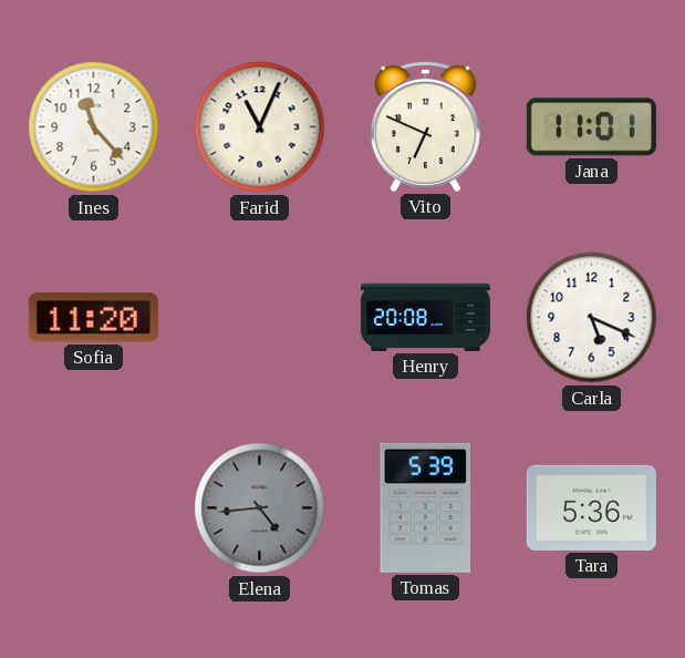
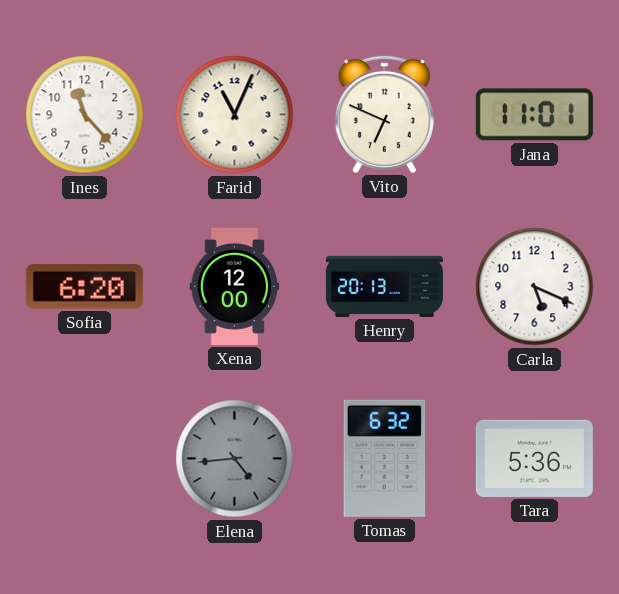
Sofia: 11:20 -> 6:20 (84, 287)
Xena: none -> 12:00 (235, 286)
Henry: 20:08 -> 20:13 (384, 286)
Tomas: 5:39 -> 6:32 (385, 458)
